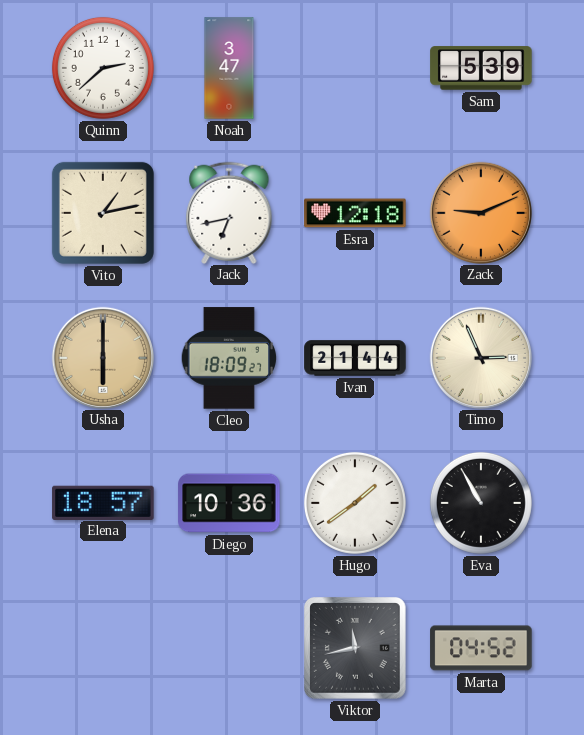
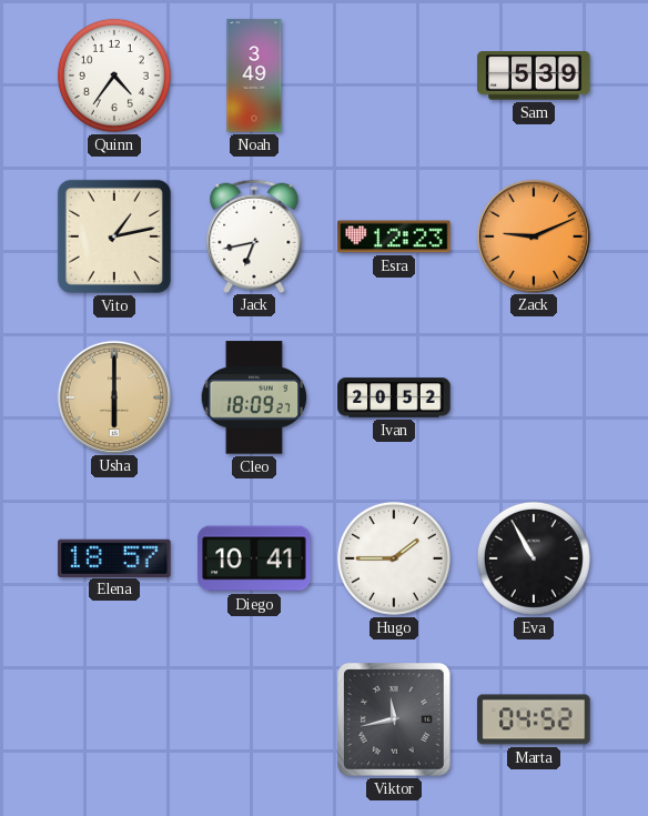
Quinn: 2:38 -> 4:36 (114, 75)
Noah: 3:47 -> 3:49 (254, 75)
Esra: 12:18 -> 12:23 (394, 236)
Ivan: 21:44 -> 20:52 (394, 397)
Timo: 2:56 -> none (480, 357)
Diego: 10:36 -> 10:41 (254, 558)
Hugo: 1:39 -> 1:45 (394, 558)
